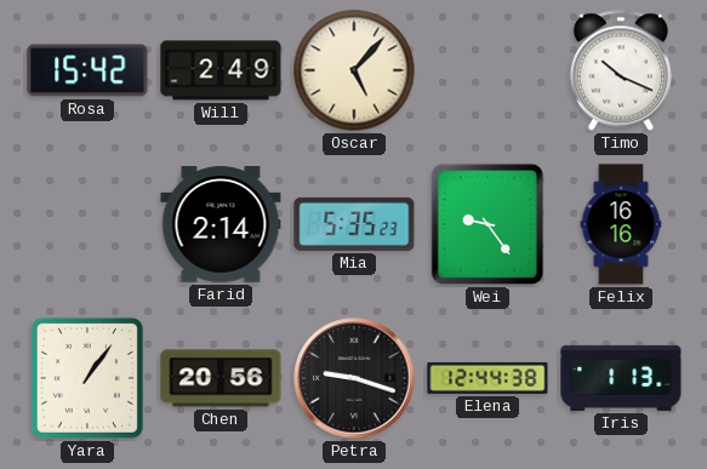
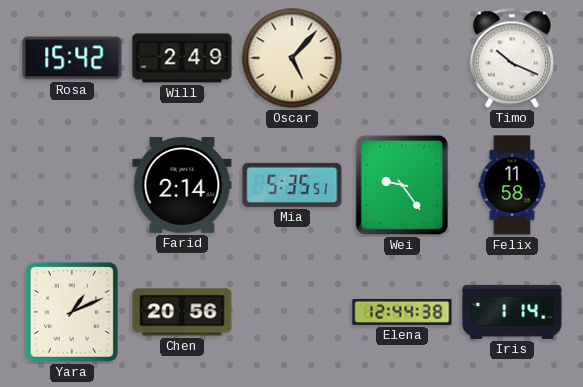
Mia: 5:35:23 -> 5:35:51 (292, 185)
Felix: 16:16 -> 11:58 (512, 185)
Yara: 1:06 -> 1:11 (72, 312)
Petra: 9:18 -> none (354, 378)
Iris: 1:13 -> 1:14 (512, 312)
